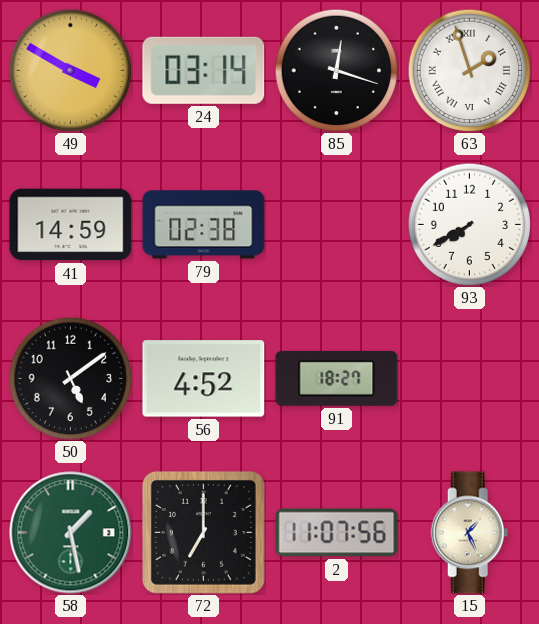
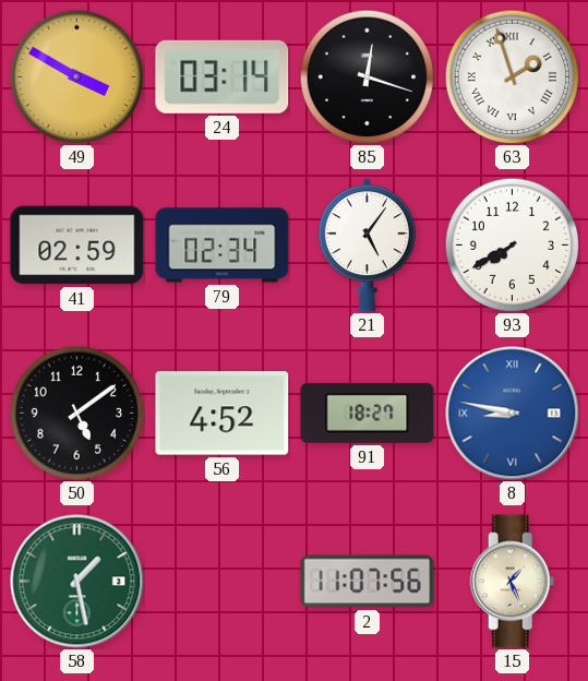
41: 14:59 -> 02:59 (77, 246)
79: 02:38 -> 02:34 (223, 246)
21: none -> 5:06 (367, 246)
8: none -> 8:47 (513, 414)
72: 7:00 -> none (203, 532)
